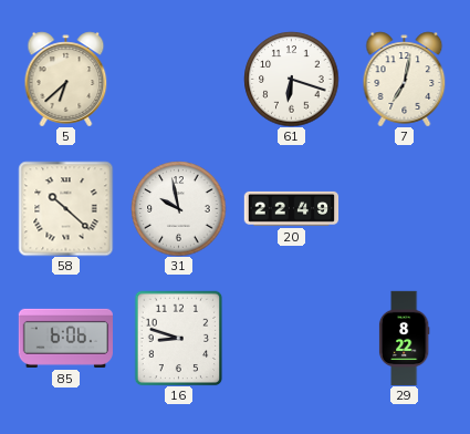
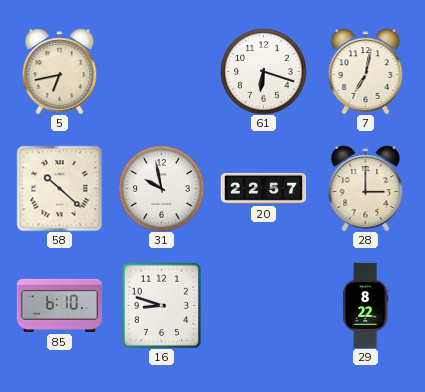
5: 6:38 -> 6:43 (60, 71)
20: 22:49 -> 22:57 (263, 188)
28: none -> 3:00 (366, 188)
85: 6:06 -> 6:10 (59, 305)
